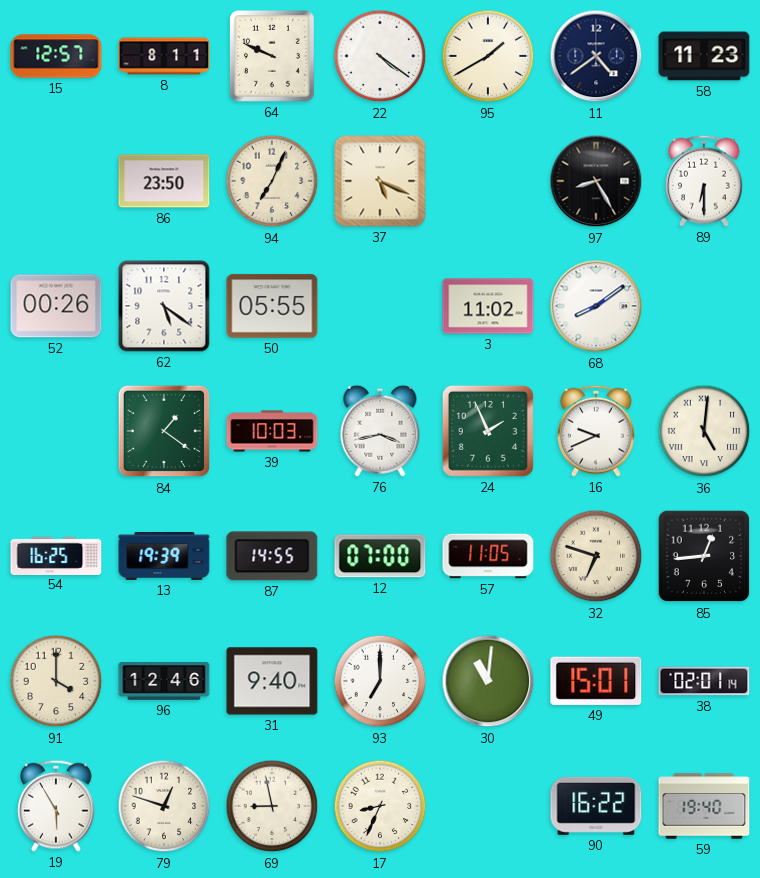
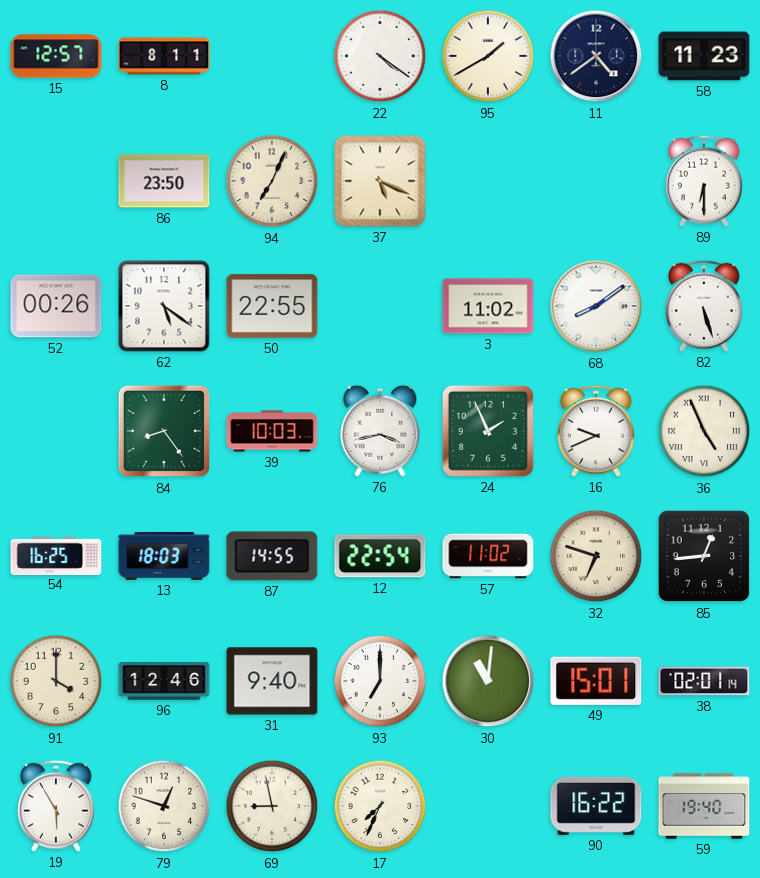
64: 9:49 -> none (272, 56)
97: 8:25 -> none (596, 181)
50: 05:55 -> 22:55 (272, 306)
82: none -> 5:27 (705, 306)
84: 1:21 -> 8:24 (164, 431)
36: 5:01 -> 4:56 (704, 431)
13: 19:39 -> 18:03 (164, 556)
12: 07:00 -> 22:54 (380, 556)
57: 11:05 -> 11:02 (488, 556)
17: 8:34 -> 7:34 (380, 806)
